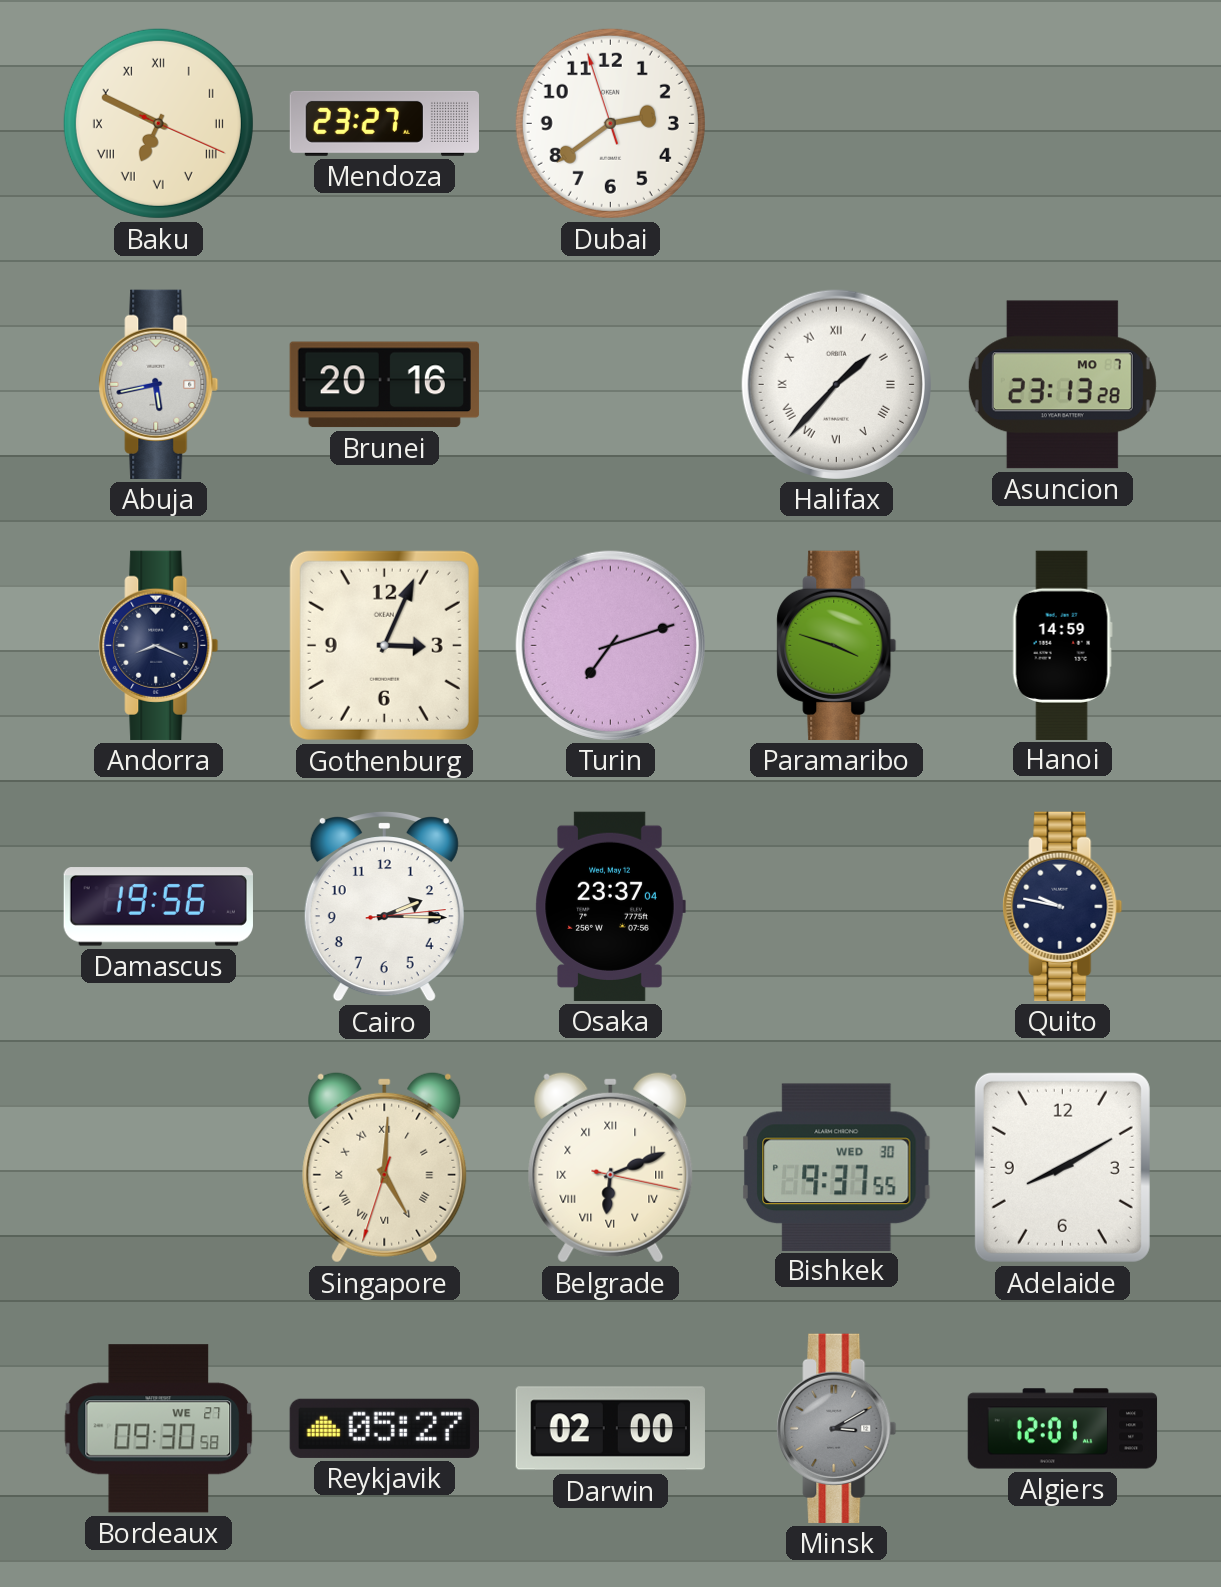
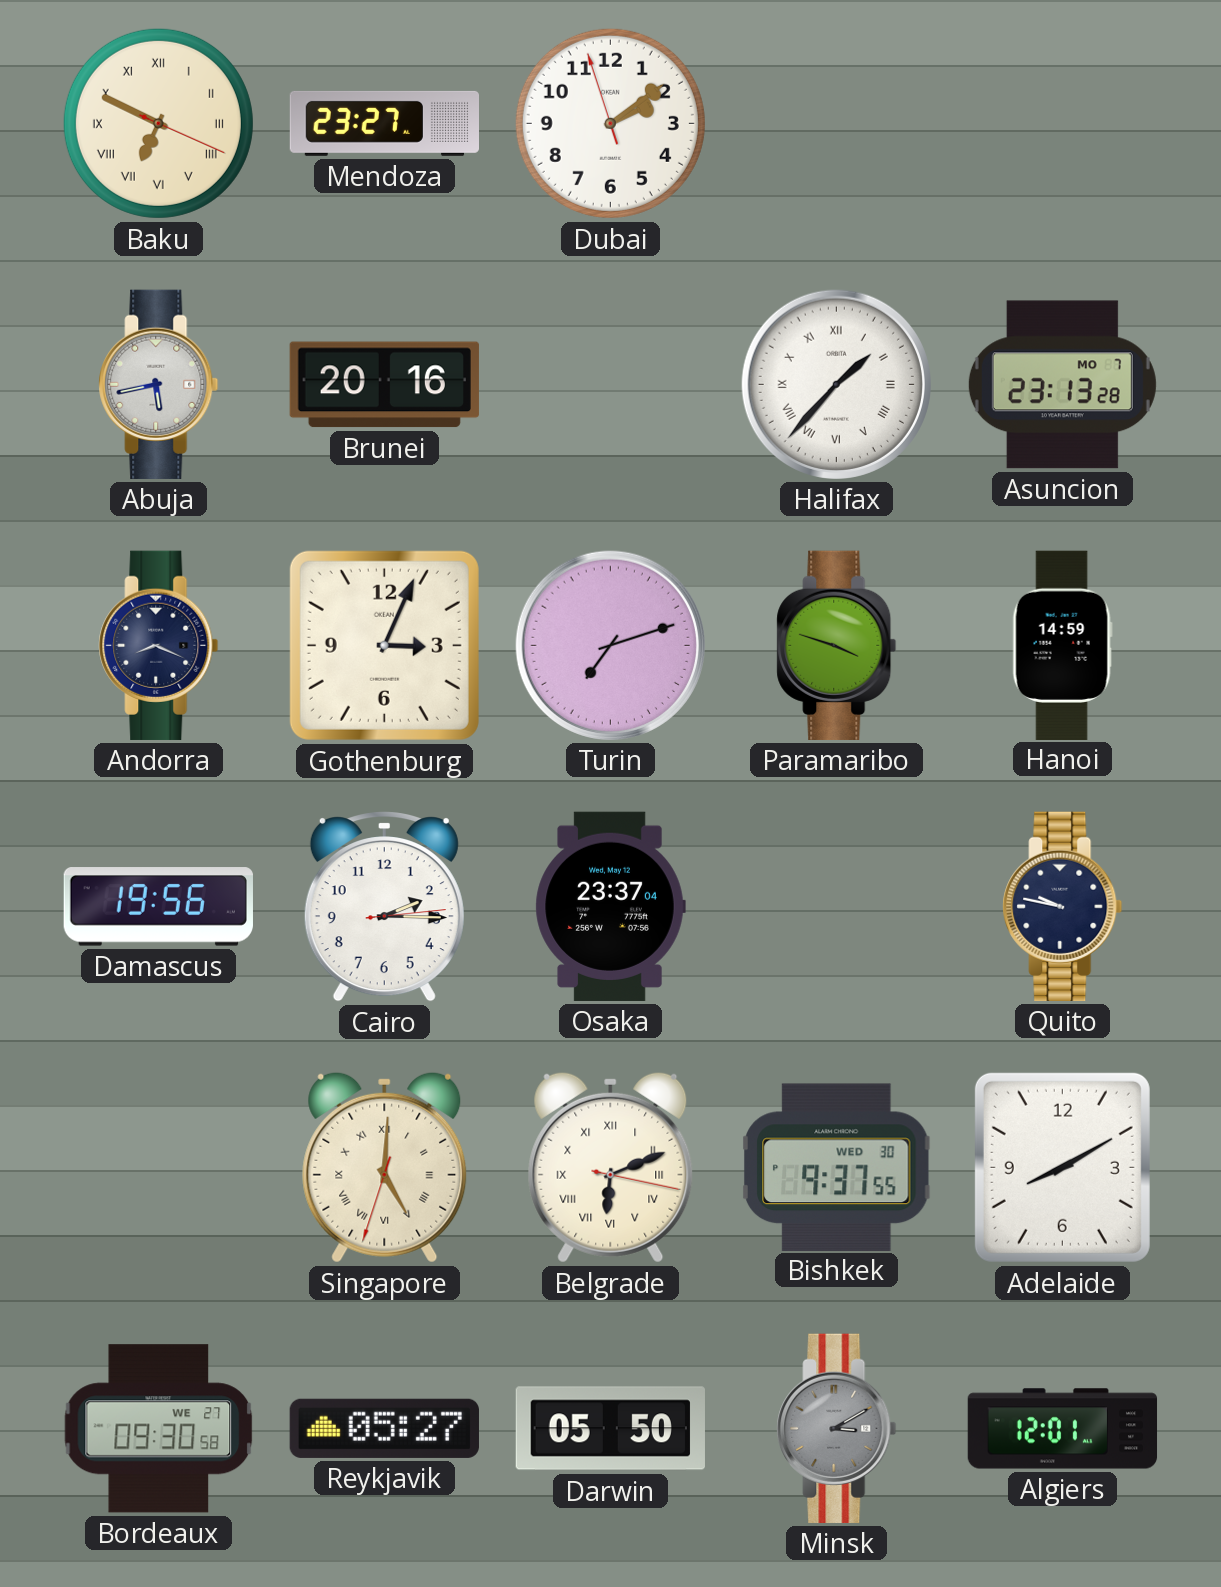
Dubai: 2:38 -> 2:08 (610, 123)
Darwin: 02:00 -> 05:50 (610, 1429)
